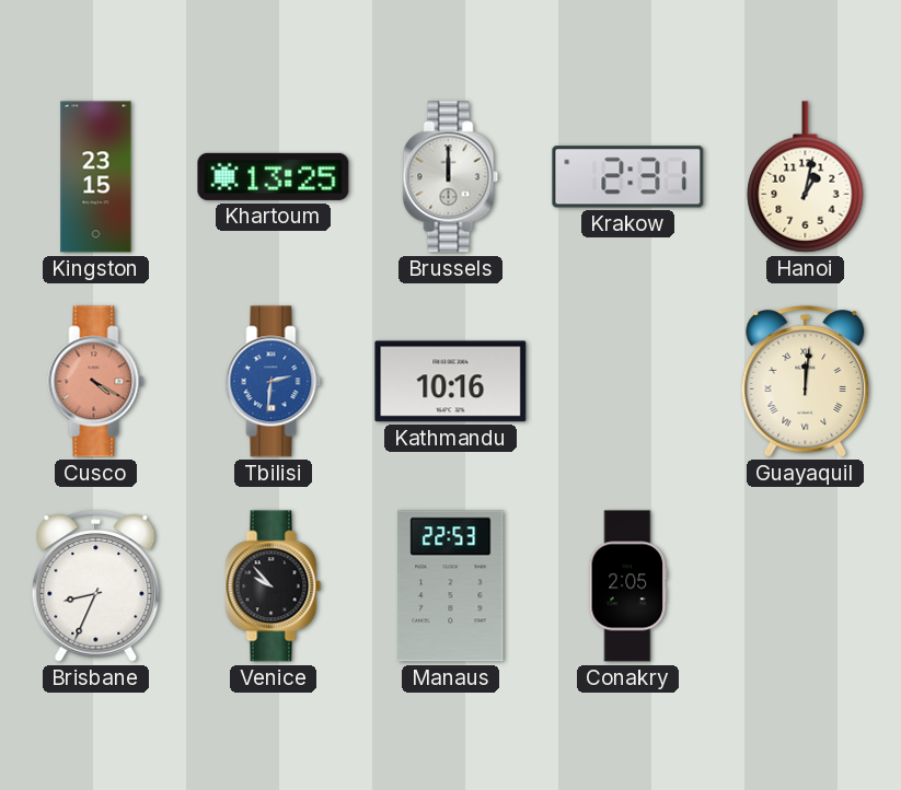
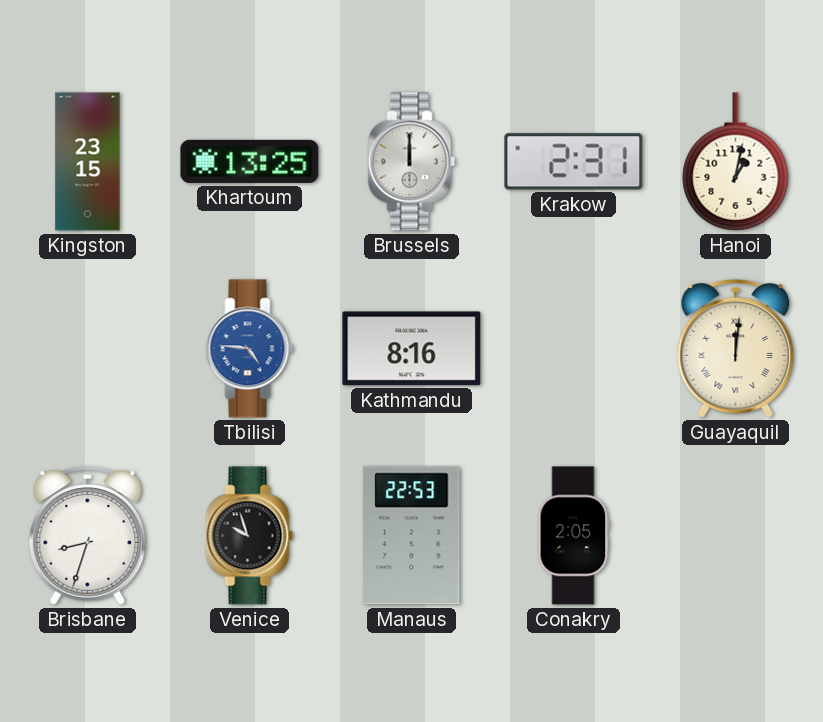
Cusco: 4:20 -> none (96, 382)
Tbilisi: 2:31 -> 4:46 (250, 349)
Kathmandu: 10:16 -> 8:16 (412, 349)
Brisbane: 8:34 -> 8:33 (88, 536)
Venice: 9:53 -> 9:57 (250, 536)
